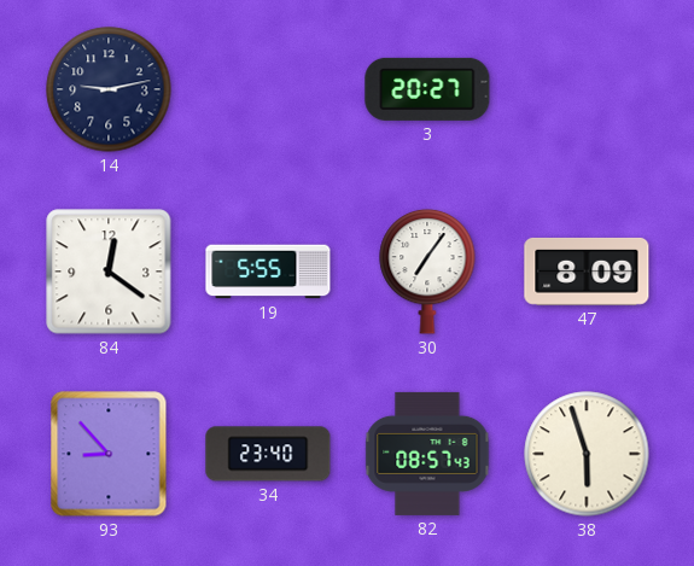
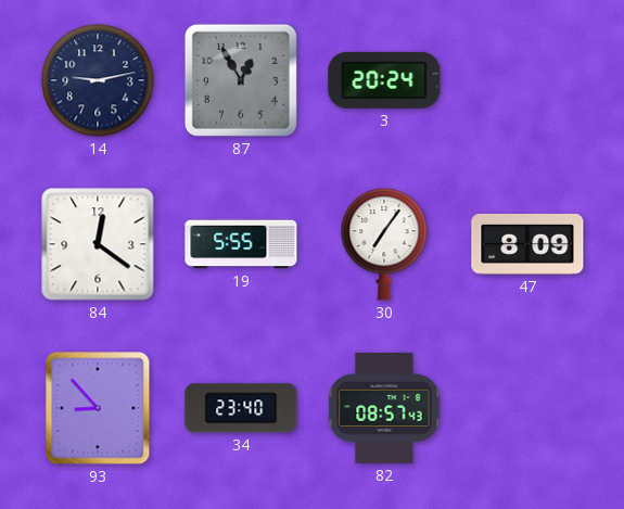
87: none -> 12:55 (241, 80)
3: 20:27 -> 20:24 (384, 80)
38: 5:57 -> none (587, 454)
